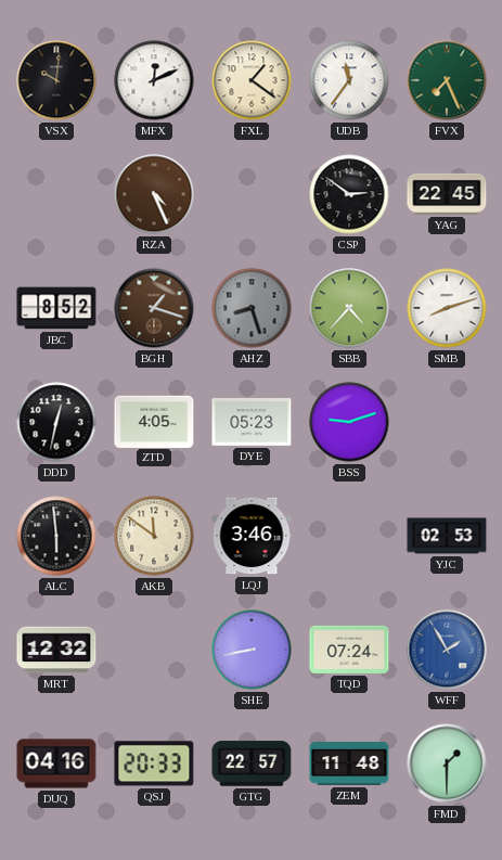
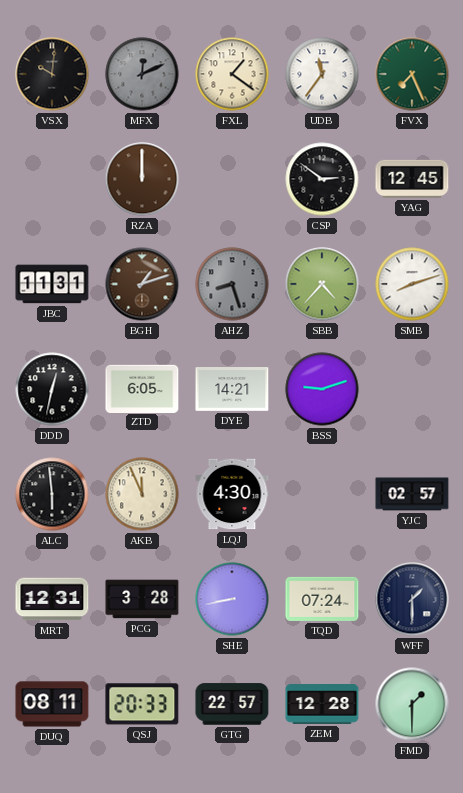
MFX dial: white -> grey (142, 74)
RZA: 4:26 -> 12:00 (142, 179)
YAG: 22:45 -> 12:45 (412, 179)
JBC: 8:52 -> 11:31 (52, 284)
BGH: 1:18 -> 1:12 (142, 284)
ZTD: 4:05 -> 6:05 (142, 388)
DYE: 05:23 -> 14:21 (232, 390)
AKB: 11:51 -> 11:56 (142, 494)
LQJ: 3:46 -> 4:30 (232, 494)
YJC: 02:53 -> 02:57 (412, 494)
MRT: 12:32 -> 12:31 (52, 599)
PCG: none -> 3:28 (142, 599)
WFF: 1:55 -> 1:30 (412, 599)
WFF dial: blue -> navy (412, 599)
DUQ: 04:16 -> 08:11 (52, 704)
ZEM: 11:48 -> 12:28 (322, 704)
